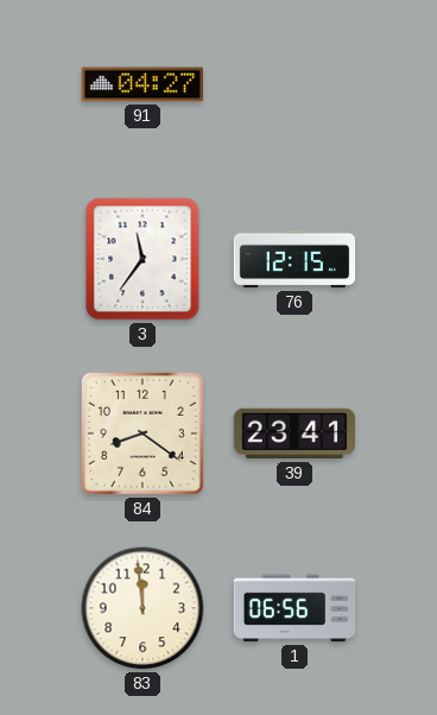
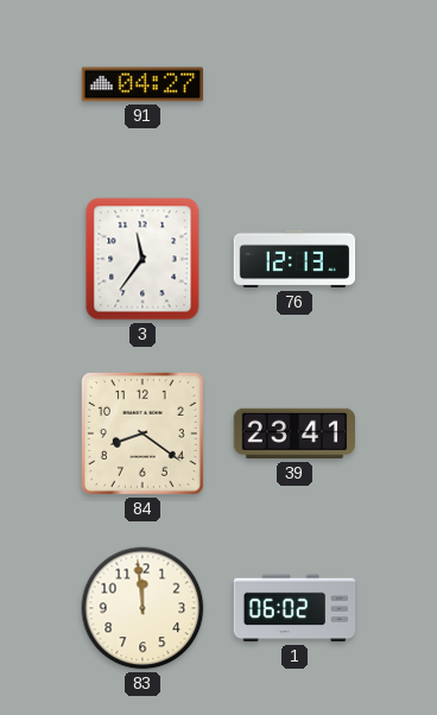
76: 12:15 -> 12:13 (294, 259)
1: 06:56 -> 06:02 (294, 608)
